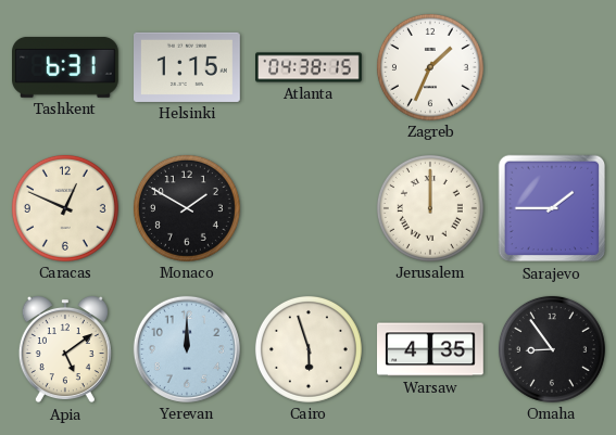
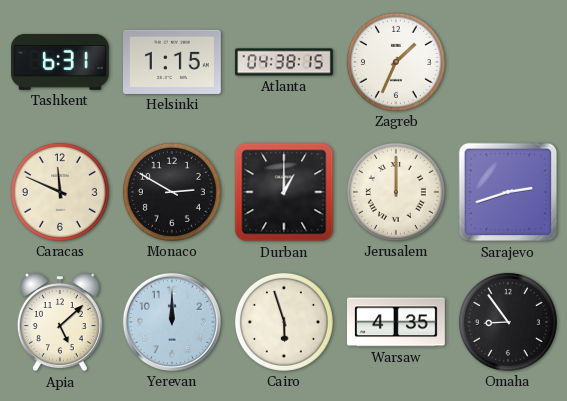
Caracas: 12:49 -> 11:49 (60, 192)
Monaco: 1:50 -> 2:50 (172, 192)
Durban: none -> 1:00 (284, 192)
Sarajevo: 1:45 -> 2:42 (508, 192)
Apia: 5:09 -> 5:08 (60, 322)
